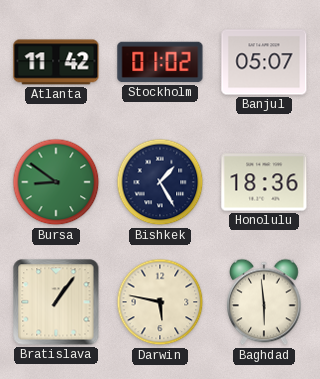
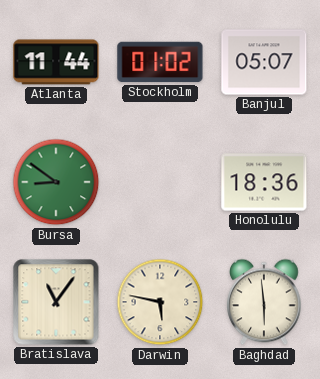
Atlanta: 11:42 -> 11:44 (56, 62)
Bishkek: 1:25 -> none (160, 182)
Bratislava: 1:06 -> 11:06 (56, 302)
